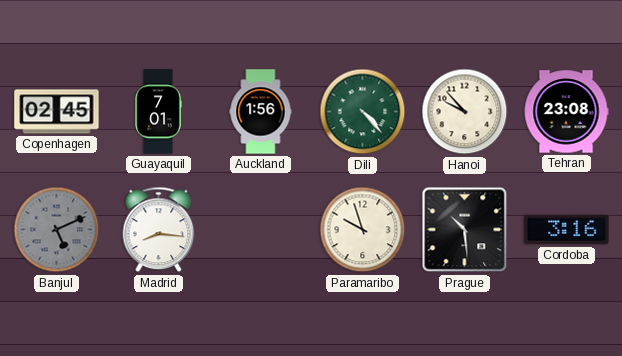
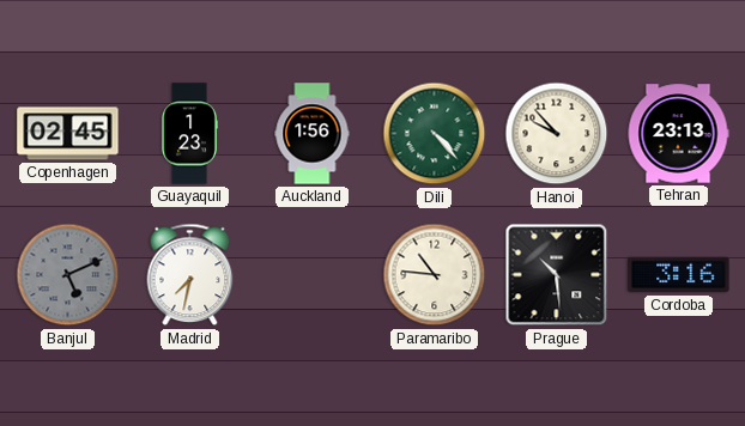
Guayaquil: 7:01 -> 1:23 (189, 134)
Tehran: 23:08 -> 23:13 (678, 134)
Madrid: 8:16 -> 7:32 (190, 275)
Paramaribo: 9:57 -> 10:46 (435, 275)
